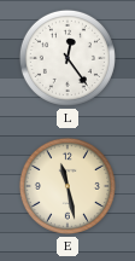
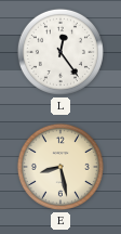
E: 11:28 -> 8:28 (60, 167)
